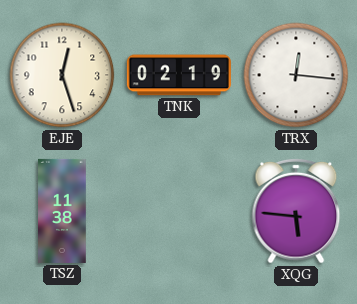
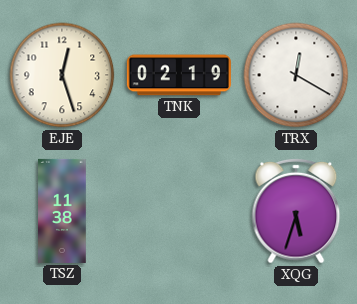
TRX: 12:16 -> 12:20 (296, 75)
XQG: 5:46 -> 5:33 (296, 211)
